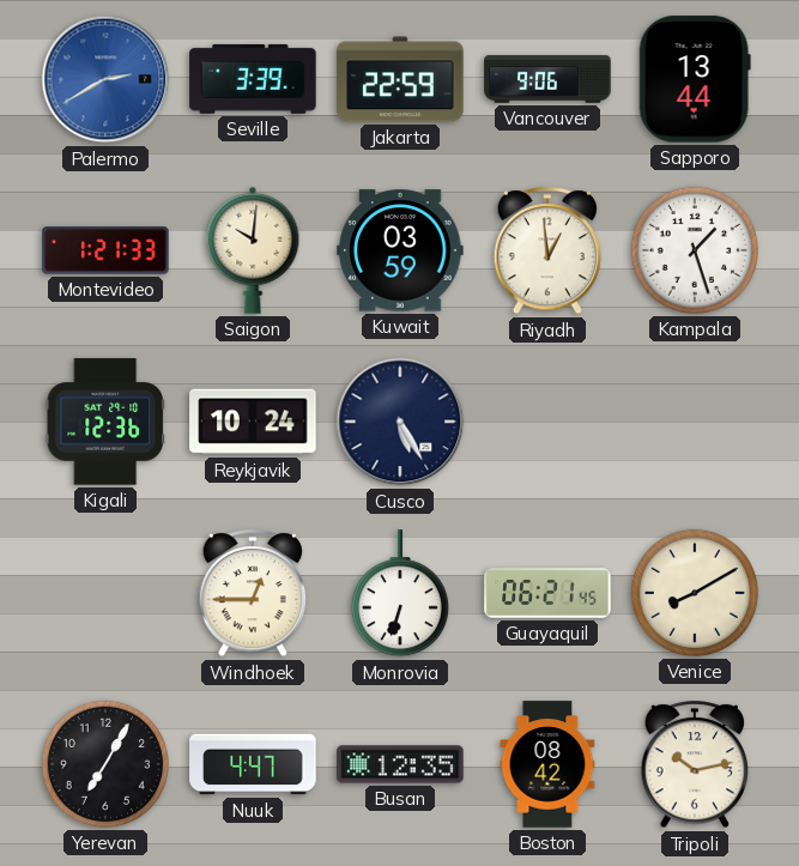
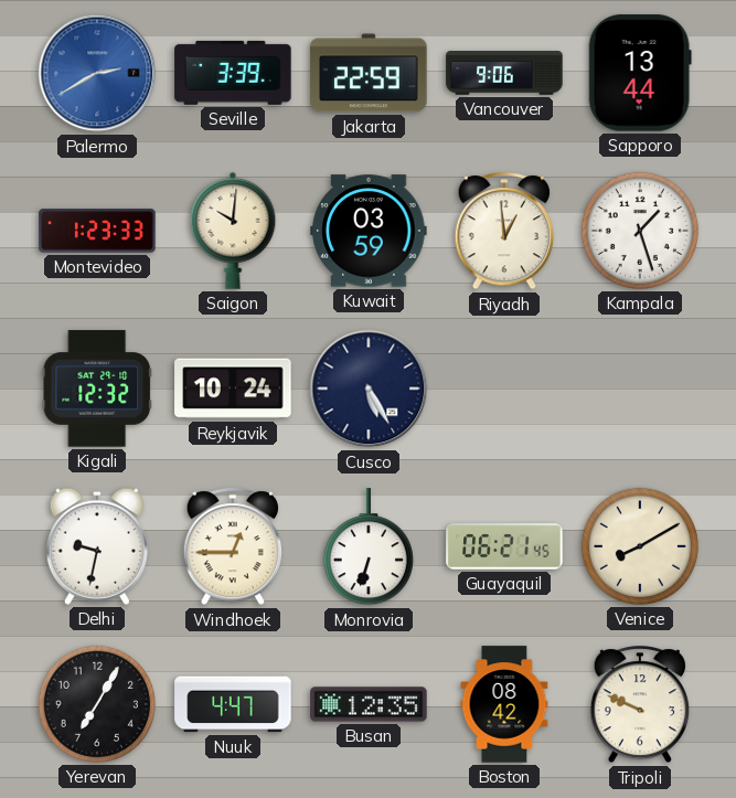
Montevideo: 1:21 -> 1:23 (97, 231)
Kigali: 12:36 -> 12:32 (96, 389)
Delhi: none -> 9:32 (97, 546)
Tripoli: 10:13 -> 9:49 (640, 705)
